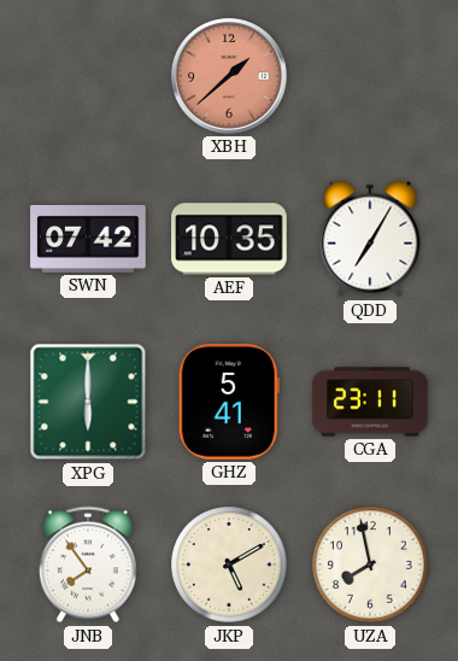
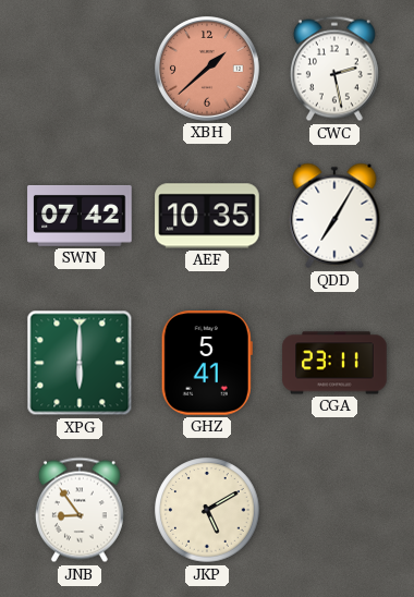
CWC: none -> 2:28 (334, 69)
JNB: 7:54 -> 8:54 (80, 510)
UZA: 7:58 -> none (370, 565)
